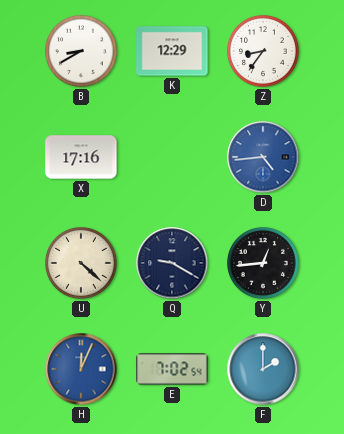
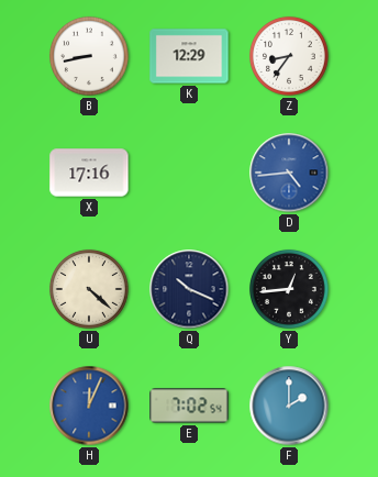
B: 8:40 -> 8:43 (89, 56)
Q: 9:20 -> 10:19 (189, 289)
